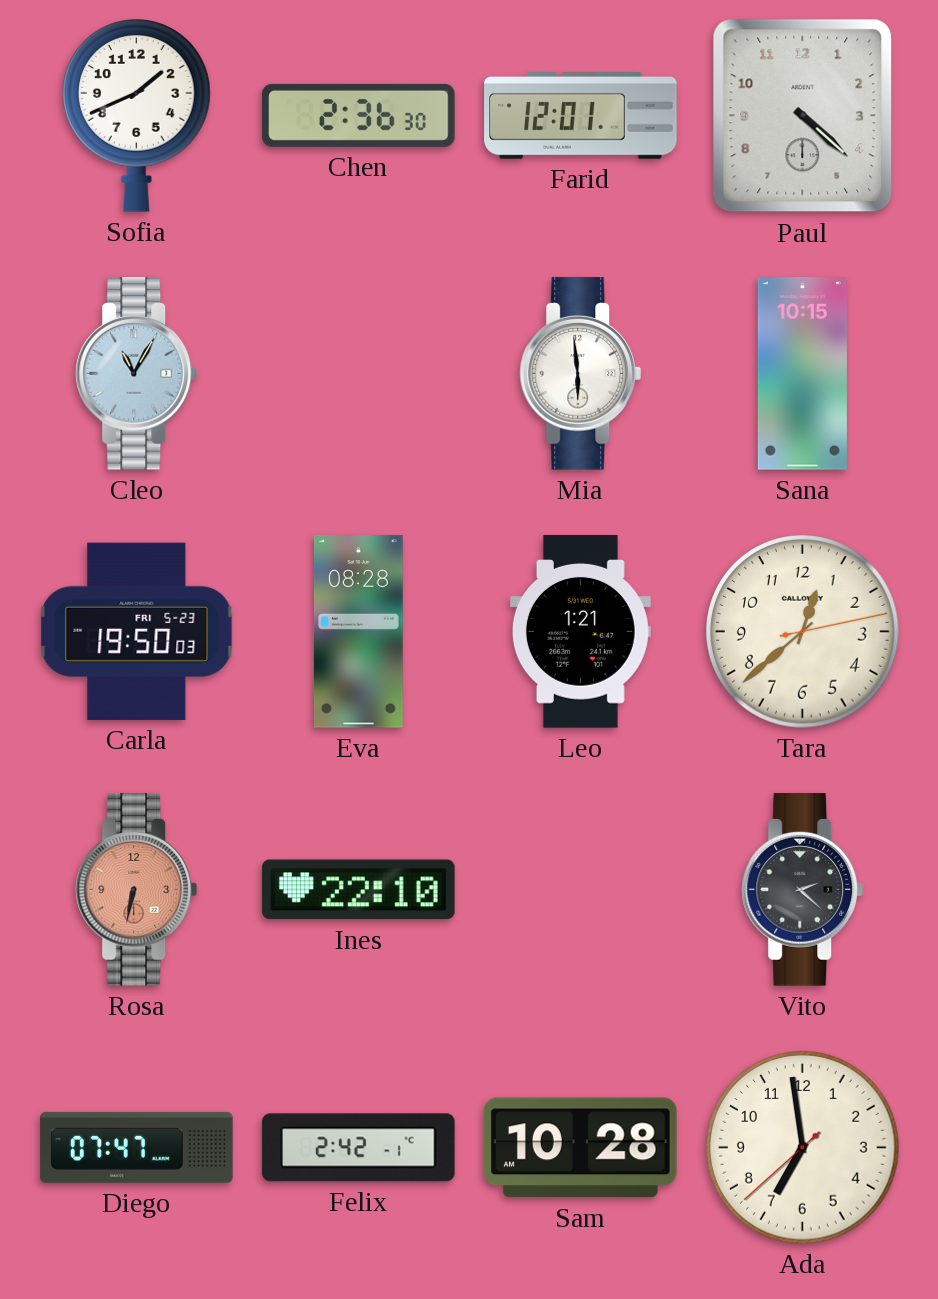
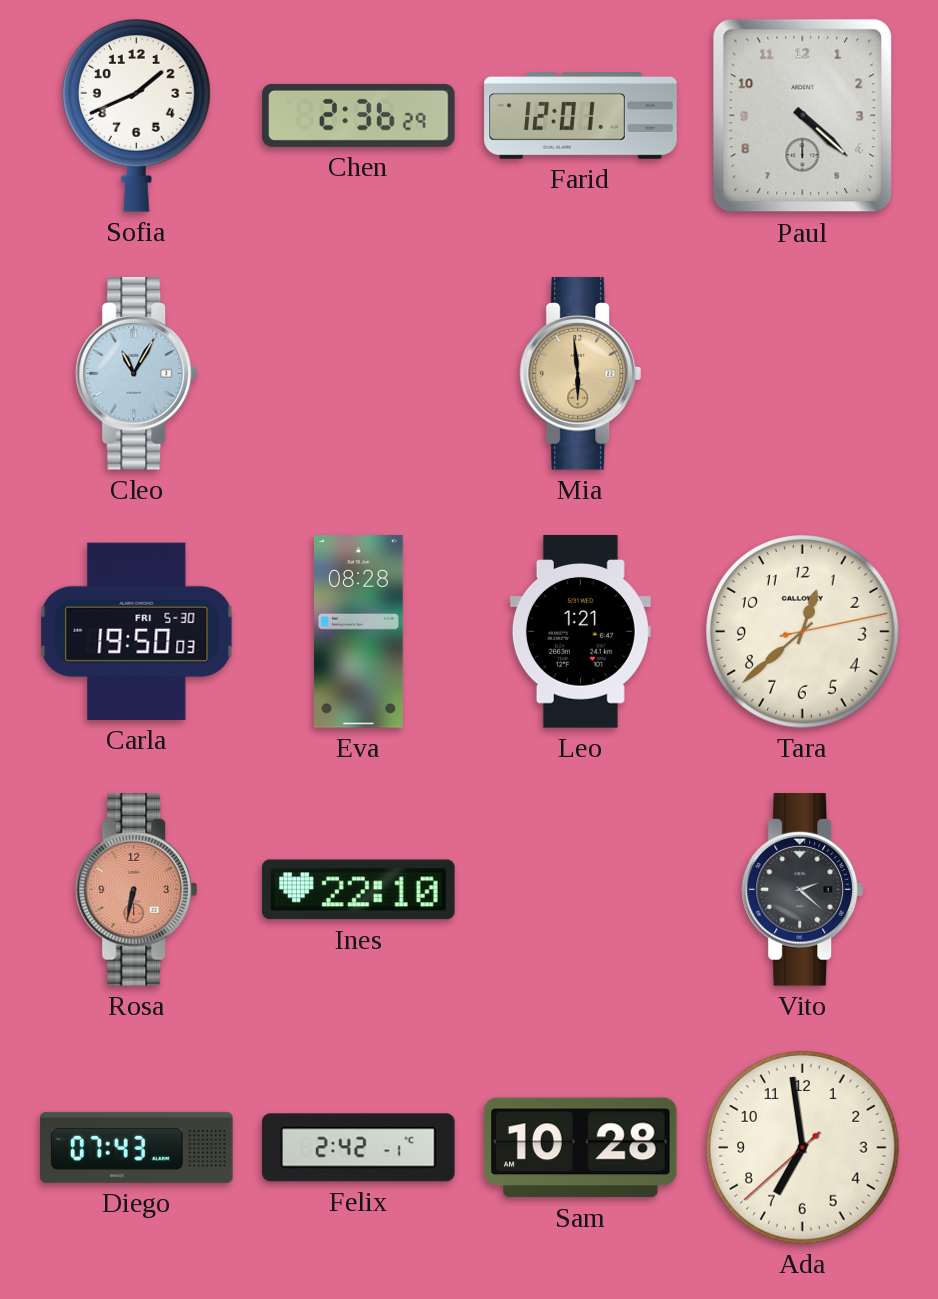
Chen: 2:36:30 -> 2:36:29 (359, 115)
Mia dial: white -> champagne (581, 374)
Sana: 10:15 -> none (802, 374)
Carla date: FRI 5-23 -> FRI 5-30 (137, 631)
Diego: 07:47 -> 07:43 (137, 1147)
